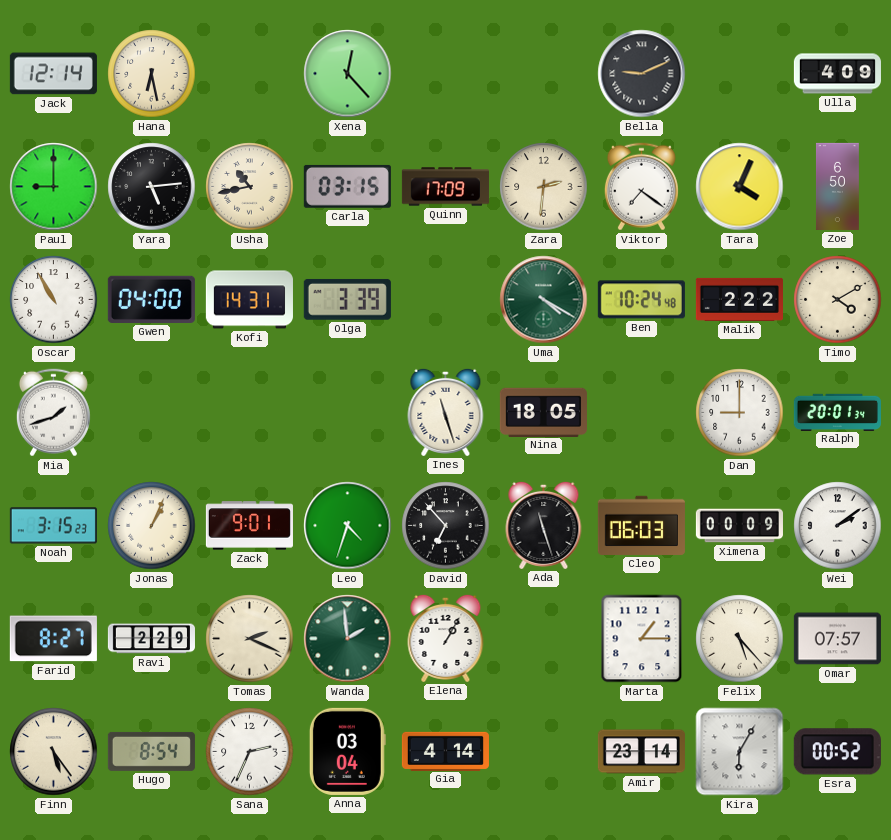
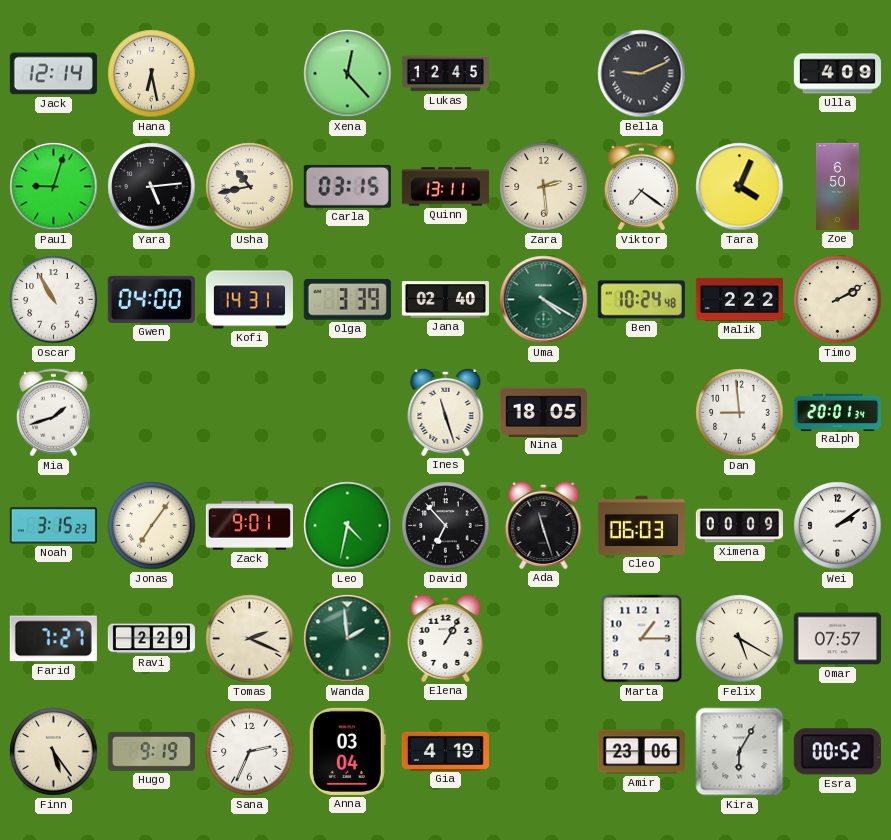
Lukas: none -> 12:45 (445, 74)
Paul: 9:00 -> 9:03 (54, 187)
Quinn: 17:09 -> 13:11 (445, 187)
Zara: 2:31 -> 2:29 (544, 187)
Jana: none -> 02:40 (445, 300)
Timo: 4:10 -> 2:10 (838, 300)
Dan: 9:00 -> 8:59 (740, 413)
Jonas: 1:04 -> 7:06 (152, 526)
Leo: 4:33 -> 4:32 (348, 526)
Farid: 8:27 -> 7:27 (53, 639)
Felix: 5:23 -> 5:20 (740, 639)
Hugo: 8:54 -> 9:19 (151, 751)
Gia: 4:14 -> 4:19 (445, 751)
Amir: 23:14 -> 23:06 (641, 752)
